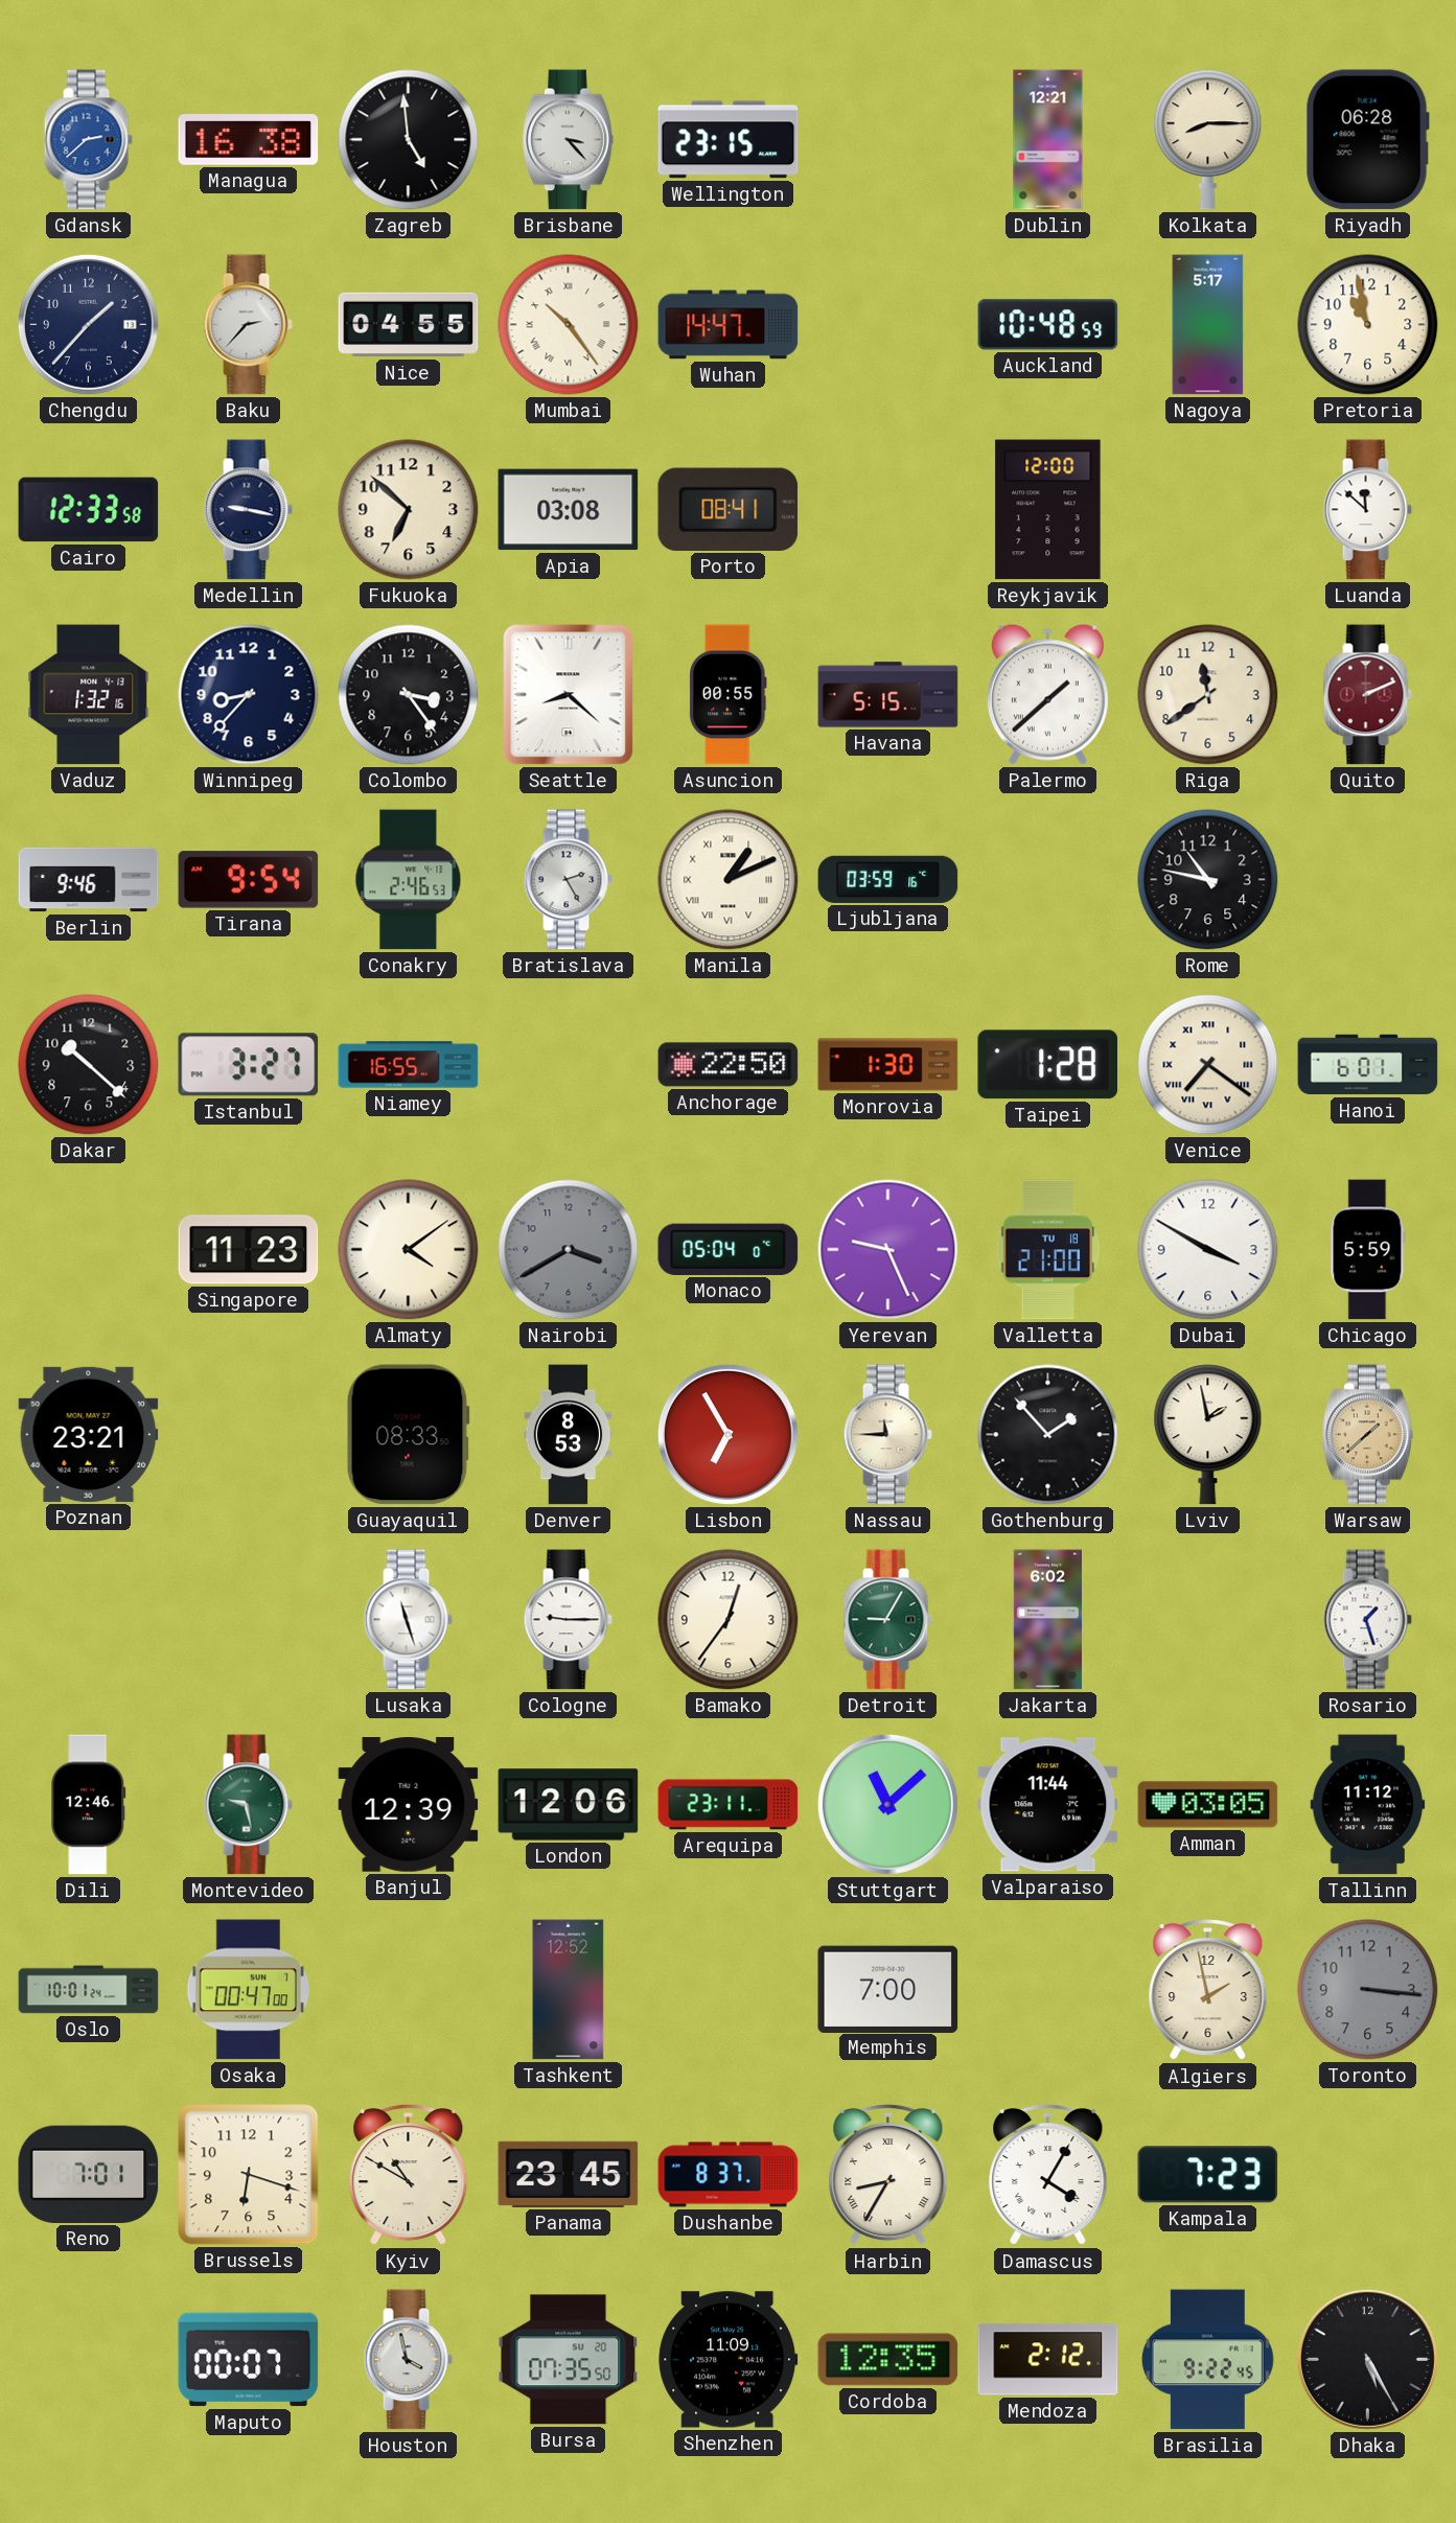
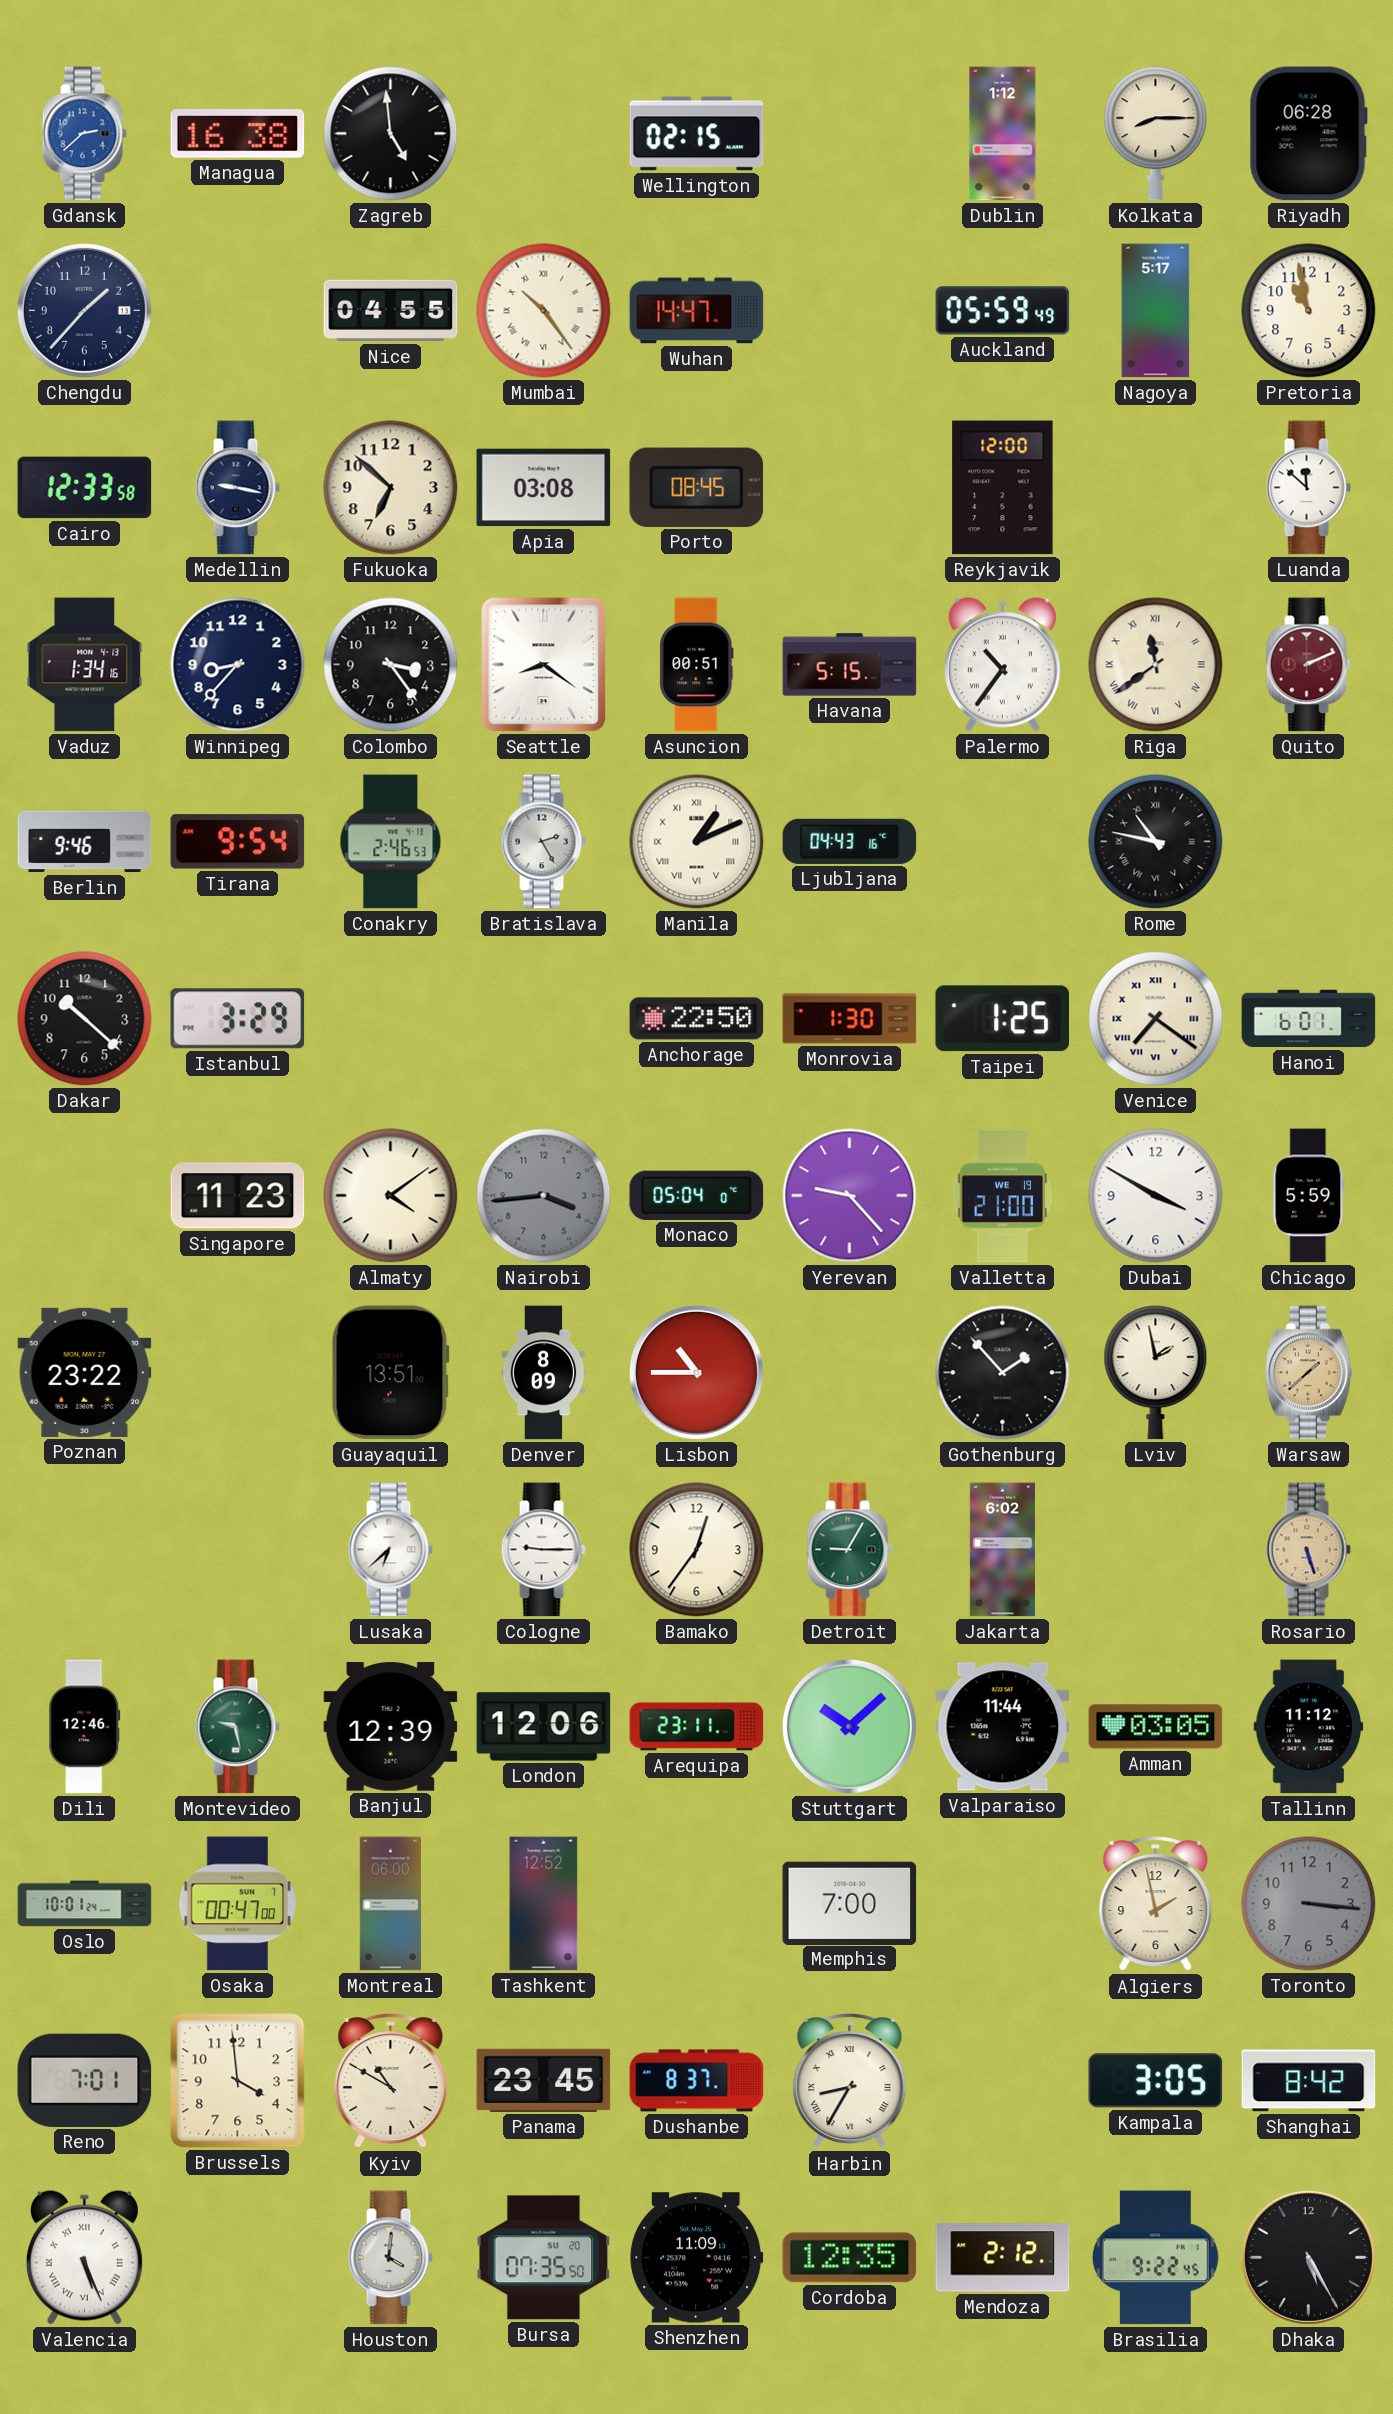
Brisbane: 3:23 -> none (569, 140)
Wellington: 23:15 -> 02:15 (697, 134)
Dublin: 12:21 -> 1:12 (1003, 134)
Baku: 2:37 -> none (248, 325)
Auckland: 10:48 -> 05:59 (1003, 311)
Porto: 08:41 -> 08:45 (697, 487)
Vaduz: 1:32 -> 1:34 (85, 665)
Seattle: 8:22 -> 8:21 (544, 665)
Asuncion: 00:55 -> 00:51 (697, 665)
Palermo: 1:38 -> 10:36 (1002, 664)
Riga numerals: Arabic -> Roman (1156, 665)
Ljubljana: 03:59 -> 04:43 (850, 841)
Rome numerals: Arabic -> Roman (1156, 842)
Istanbul: 3:27 -> 3:29 (238, 1019)
Niamey: 16:55 -> none (409, 1065)
Taipei: 1:28 -> 1:25 (1002, 1019)
Nairobi: 3:40 -> 3:44 (544, 1196)
Yerevan: 9:26 -> 9:23 (850, 1196)
Valletta date: TU 18 -> WE 19 (1003, 1196)
Poznan: 23:21 -> 23:22 (85, 1372)
Guayaquil: 08:33 -> 13:51 (390, 1373)
Denver: 8:53 -> 8:09 (544, 1373)
Lisbon: 6:55 -> 10:45 (696, 1372)
Nassau: 11:45 -> none (887, 1435)
Lusaka: 11:27 -> 6:38 (390, 1550)
Rosario: 1:27 -> 5:27 (1308, 1550)
Rosario dial: white -> champagne (1308, 1550)
Stuttgart: 11:08 -> 10:08 (849, 1726)
Montreal: none -> 06:00 (391, 1904)
Brussels: 6:18 -> 3:59 (238, 2081)
Damascus: 4:05 -> none (1048, 2175)
Kampala: 7:23 -> 3:05 (1156, 2081)
Shanghai: none -> 8:42 (1309, 2081)
Valencia: none -> 5:26 (84, 2257)
Maputo: 00:07 -> none (249, 2360)
Houston: 3:58 -> 4:01 (390, 2258)
